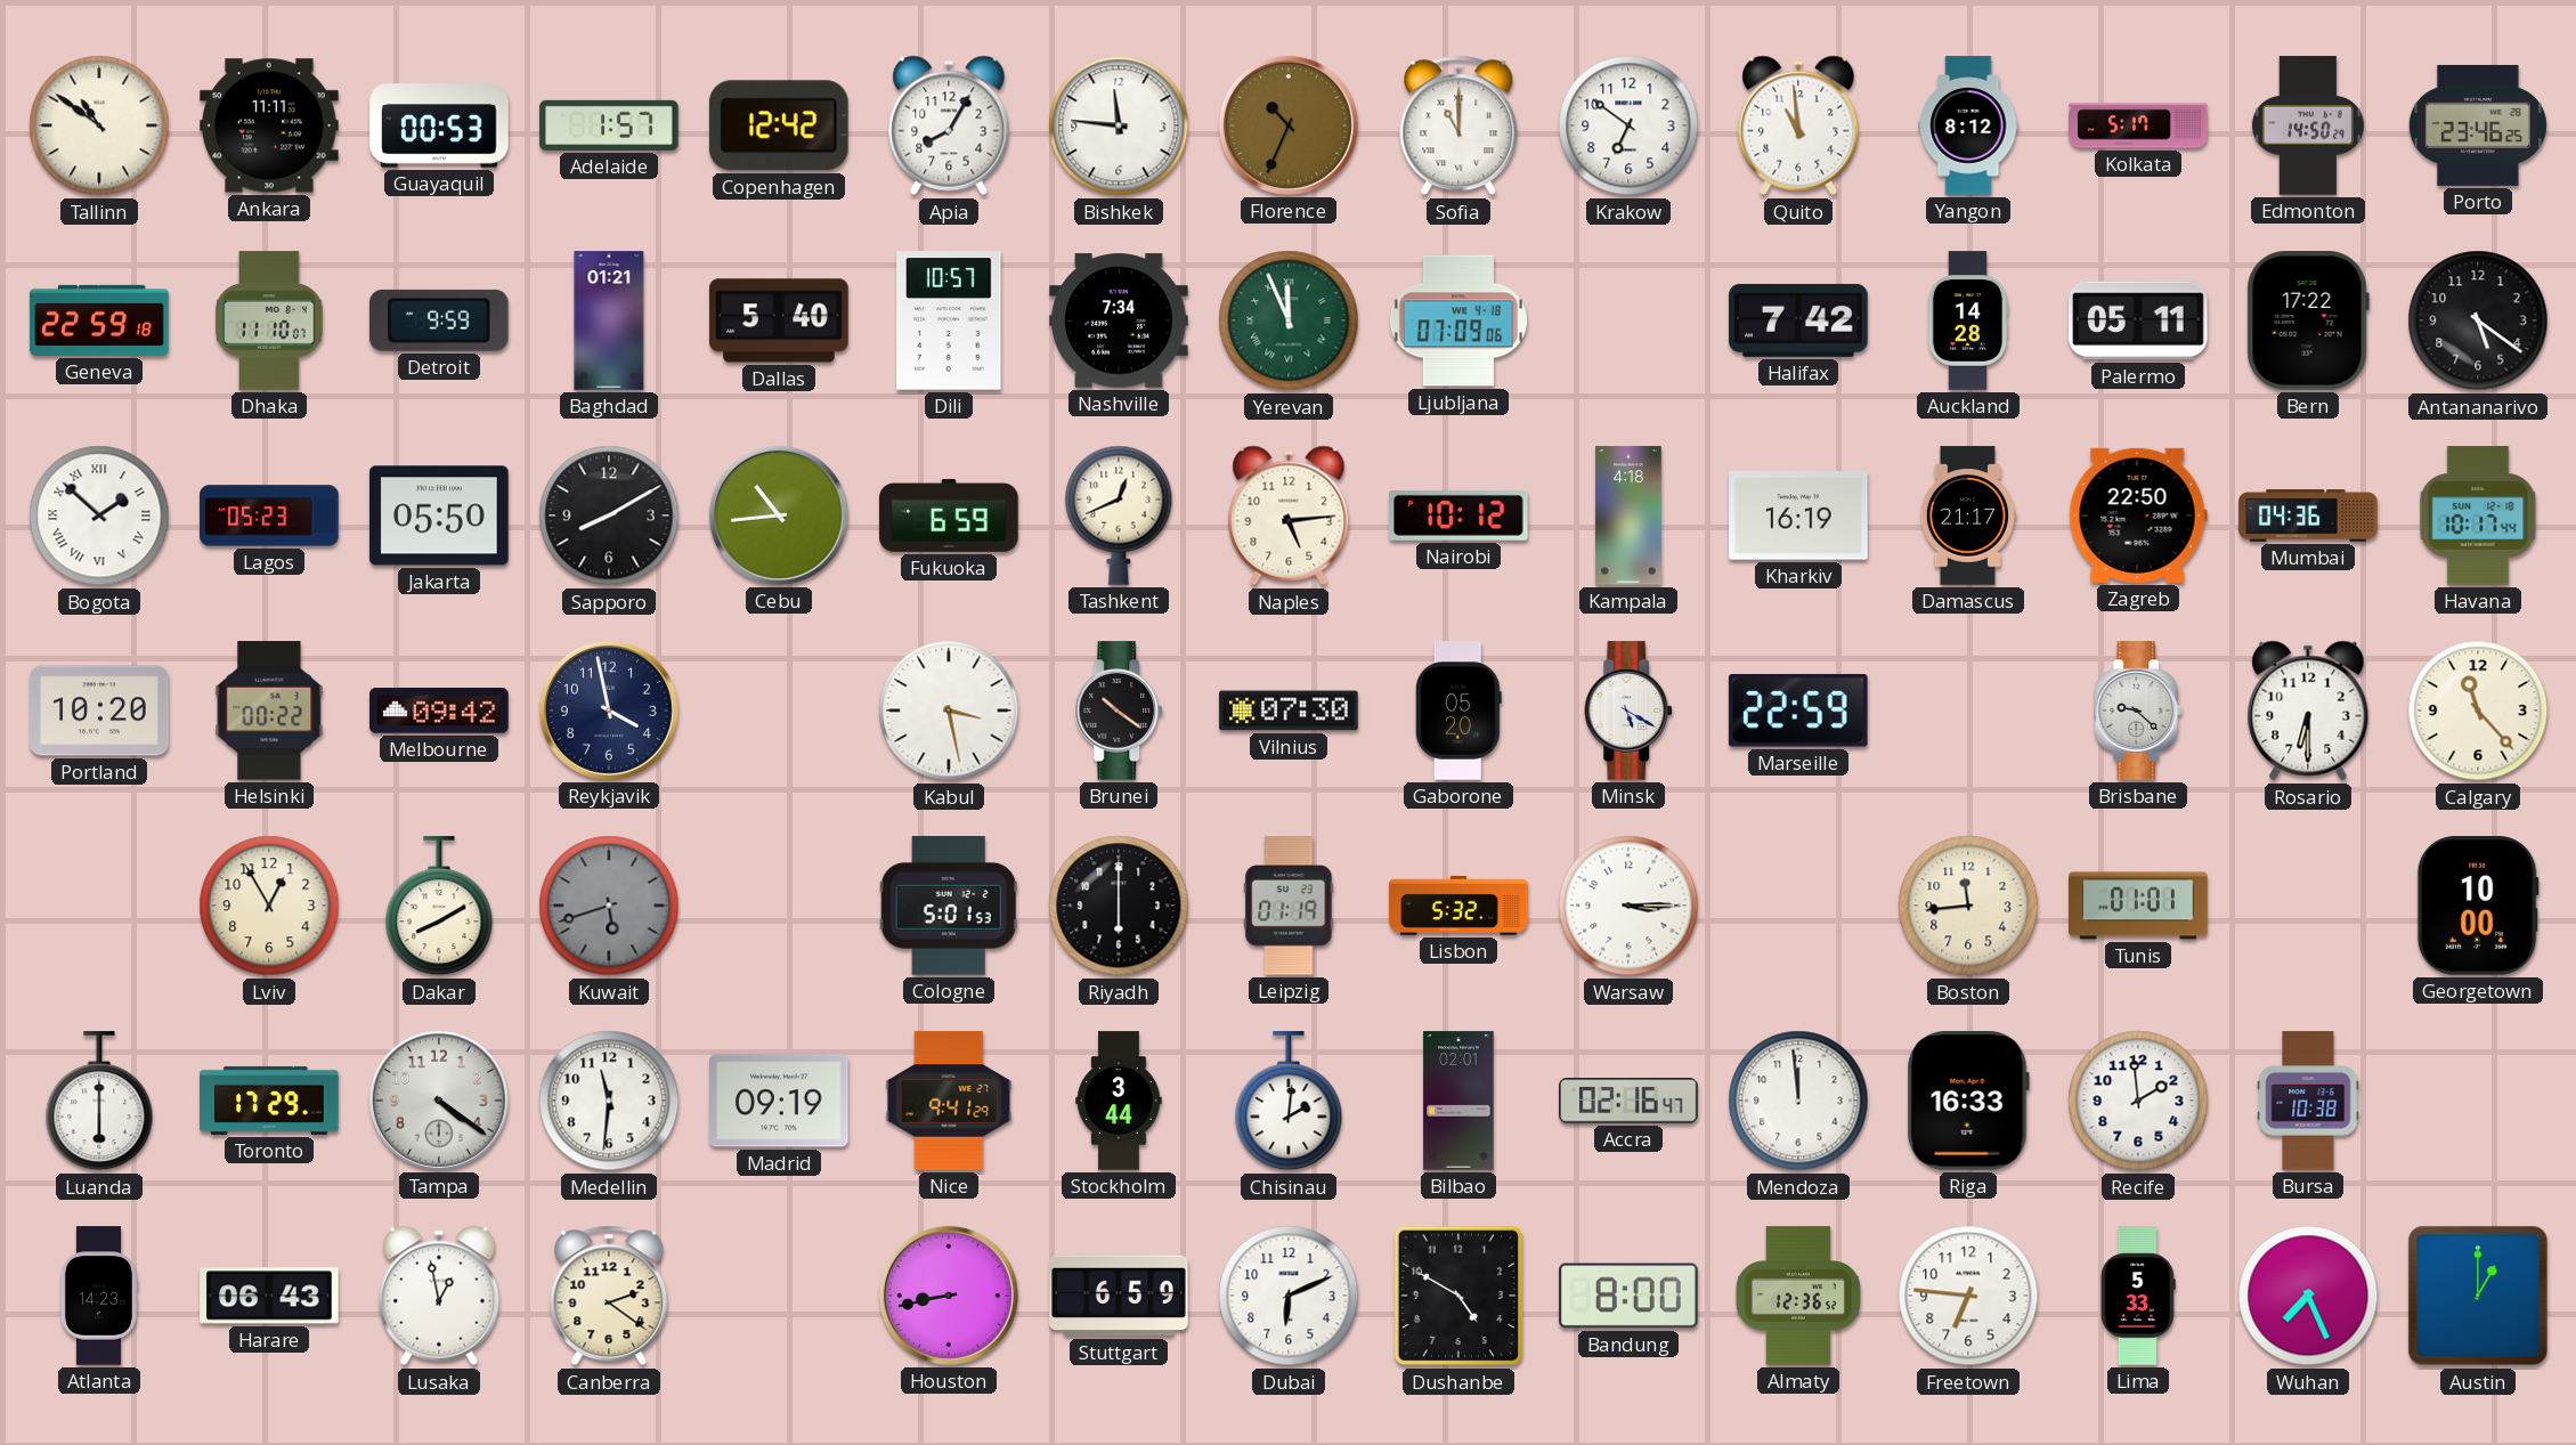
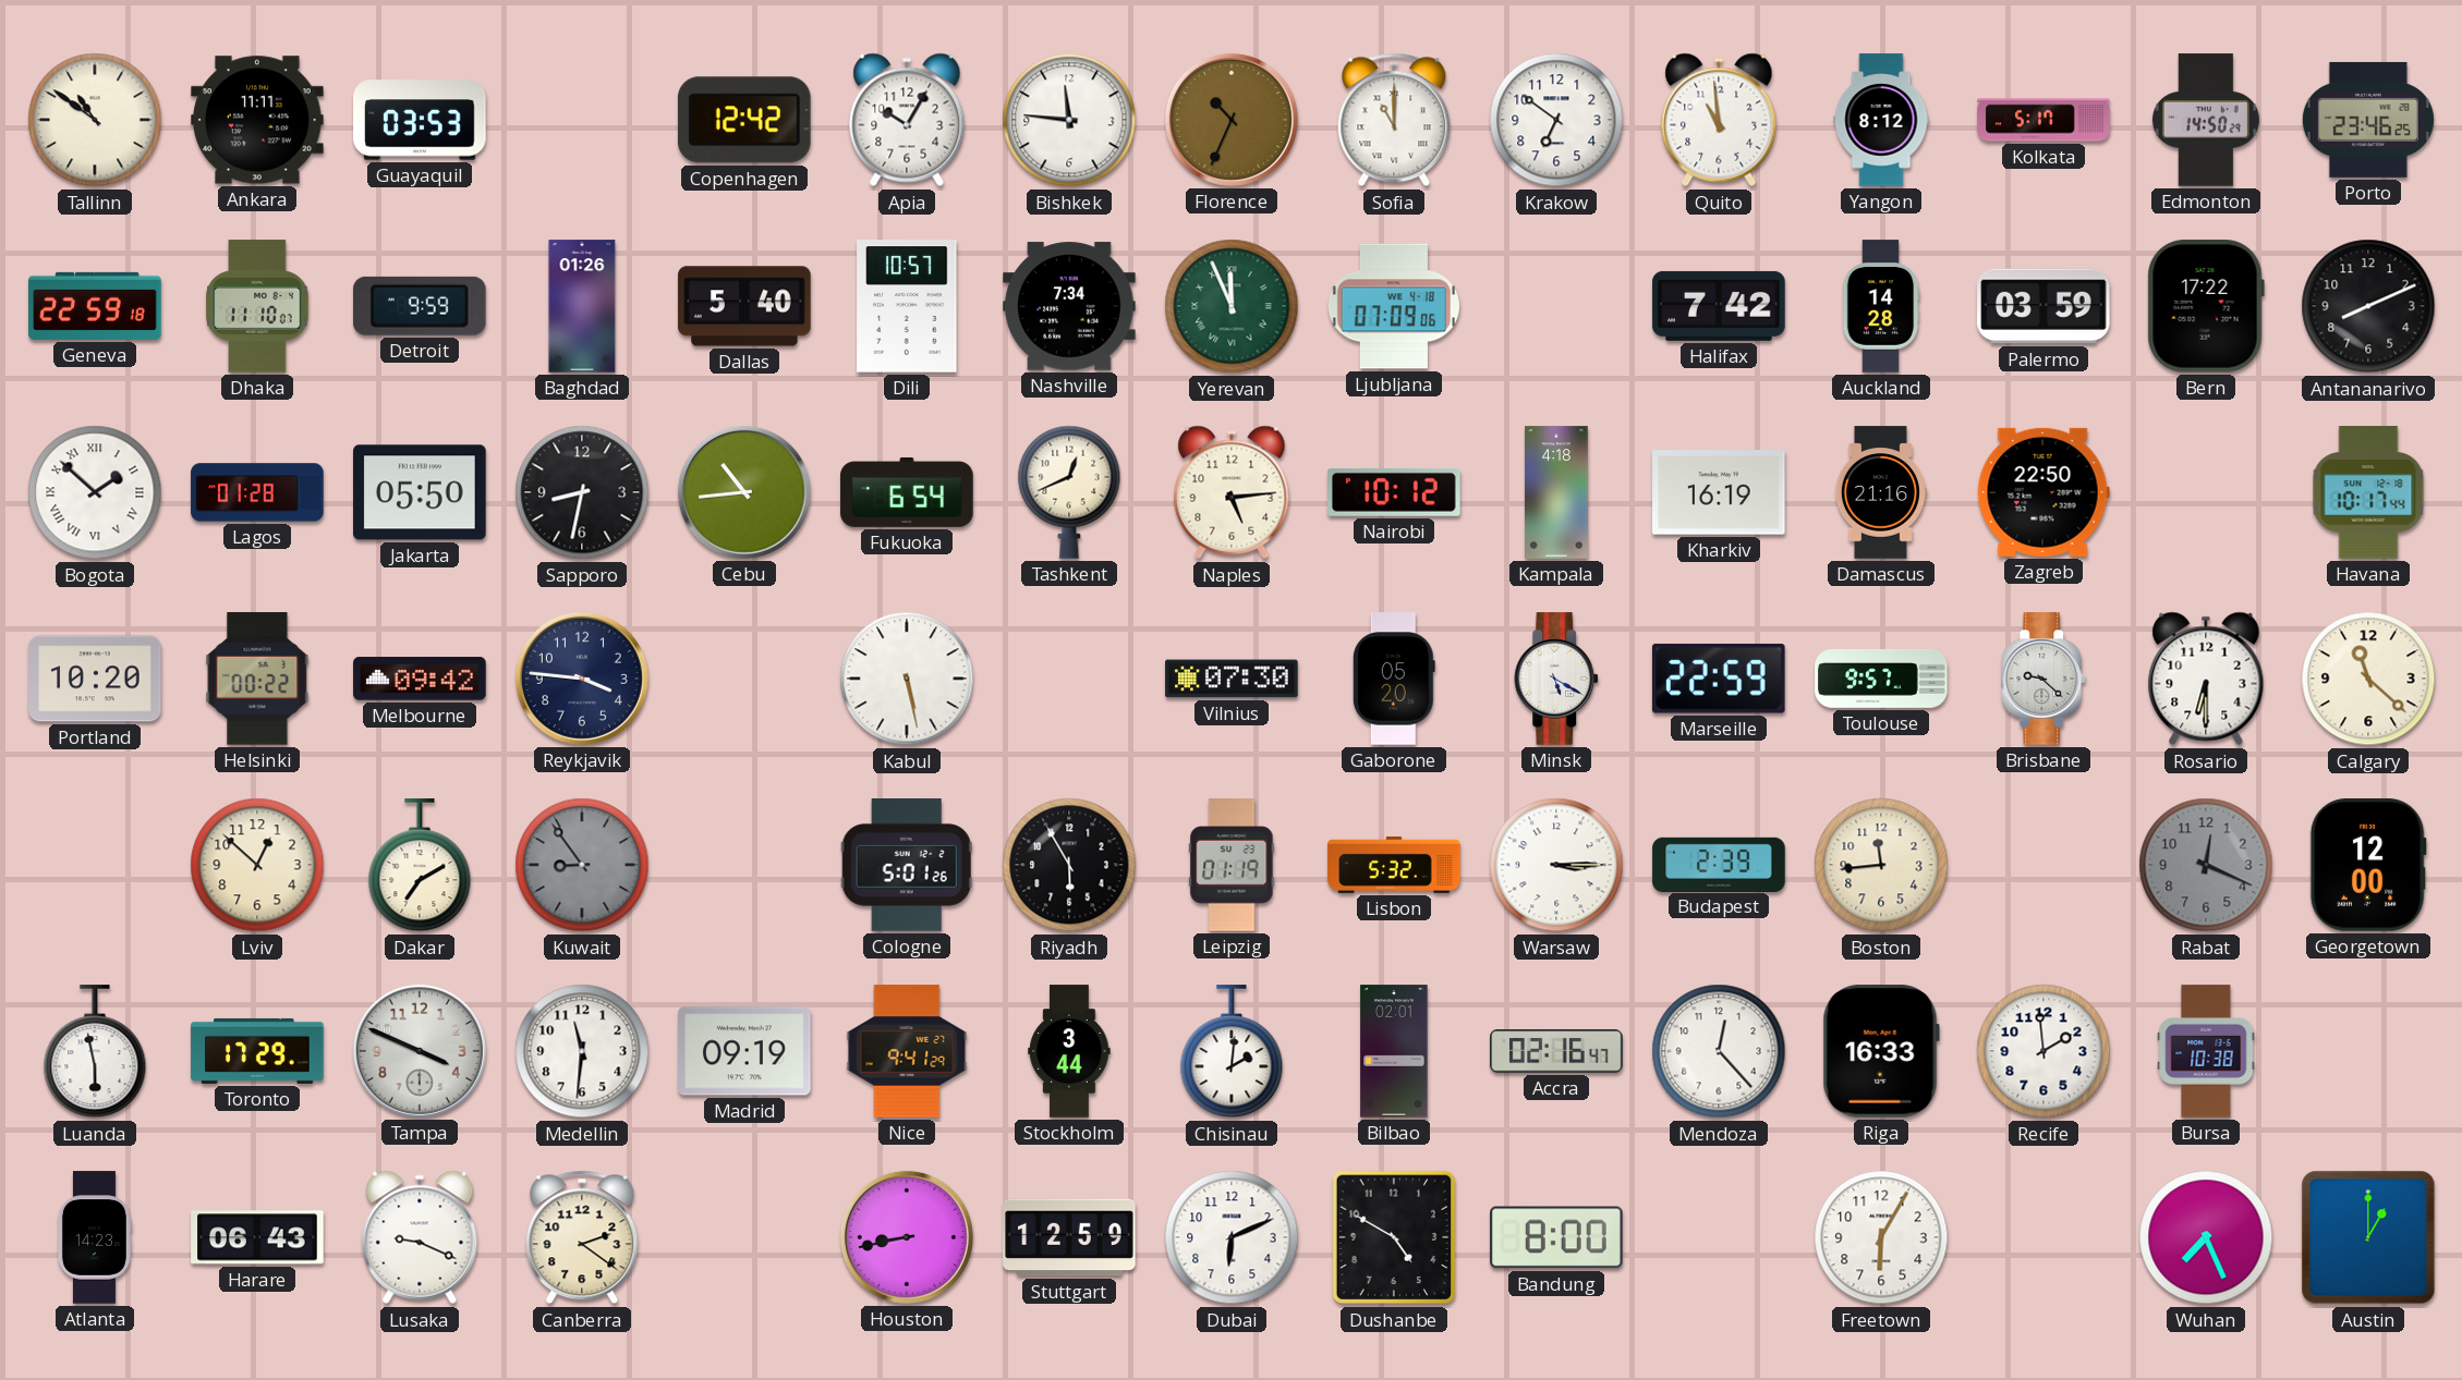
Guayaquil: 00:53 -> 03:53 (420, 120)
Adelaide: 1:57 -> none (609, 125)
Apia: 8:05 -> 10:05 (907, 120)
Baghdad: 01:21 -> 01:26 (582, 306)
Palermo: 05:11 -> 03:59 (2043, 306)
Antananarivo: 5:21 -> 8:11 (2368, 306)
Lagos: 05:23 -> 01:28 (257, 492)
Sapporo: 8:10 -> 8:32 (582, 492)
Fukuoka: 6:59 -> 6:54 (907, 492)
Damascus: 21:17 -> 21:16 (1881, 492)
Mumbai: 04:36 -> none (2308, 516)
Reykjavik: 3:58 -> 3:46 (582, 679)
Kabul: 3:28 -> 5:28 (907, 679)
Brunei: 10:21 -> none (1120, 711)
Toulouse: none -> 9:57 (1881, 679)
Calgary: 11:23 -> 11:22 (2368, 679)
Lviv: 12:55 -> 12:52 (257, 865)
Dakar: 8:10 -> 7:10 (420, 866)
Kuwait: 5:42 -> 8:54 (582, 865)
Cologne: 5:01:53 -> 5:01:26 (907, 865)
Riyadh: 6:00 -> 5:55 (1069, 865)
Budapest: none -> 2:39 (1719, 864)
Tunis: 01:01 -> none (2138, 906)
Rabat: none -> 12:19 (2206, 865)
Georgetown: 10:00 -> 12:00 (2368, 865)
Luanda: 6:00 -> 5:58 (95, 1052)
Tampa: 4:21 -> 3:49 (420, 1051)
Mendoza: 11:59 -> 12:23 (1719, 1051)
Lusaka: 12:58 -> 9:19 (420, 1237)
Stuttgart: 6:59 -> 12:59 (1069, 1237)
Almaty: 12:36 -> none (1798, 1296)
Freetown: 6:46 -> 6:05 (1881, 1237)
Lima: 5:33 -> none (2138, 1296)
